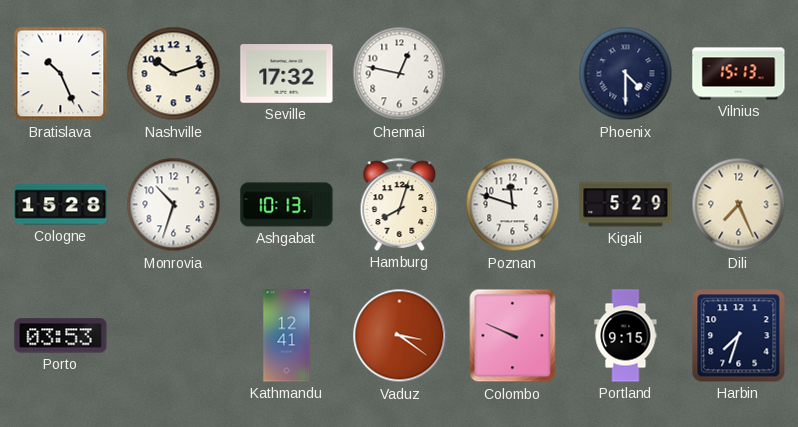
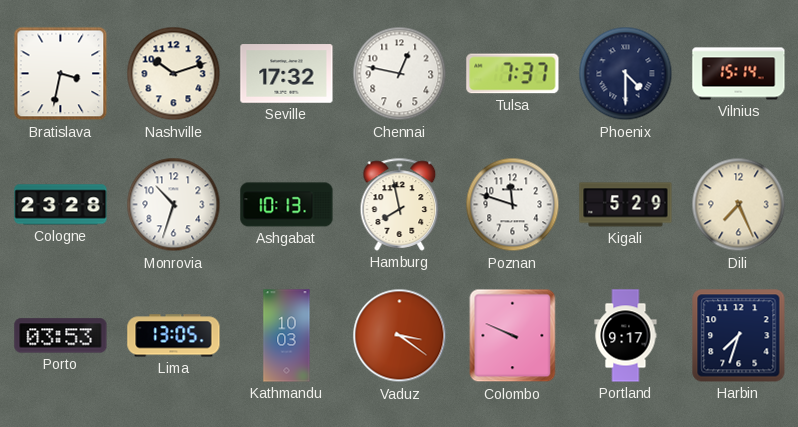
Bratislava: 10:26 -> 3:32 (61, 74)
Tulsa: none -> 7:37 (513, 74)
Vilnius: 15:13 -> 15:14 (739, 74)
Cologne: 15:28 -> 23:28 (61, 205)
Hamburg: 8:03 -> 7:58 (400, 204)
Lima: none -> 13:05 (174, 336)
Kathmandu: 12:41 -> 10:03 (287, 336)
Portland: 9:15 -> 9:17 (626, 336)
